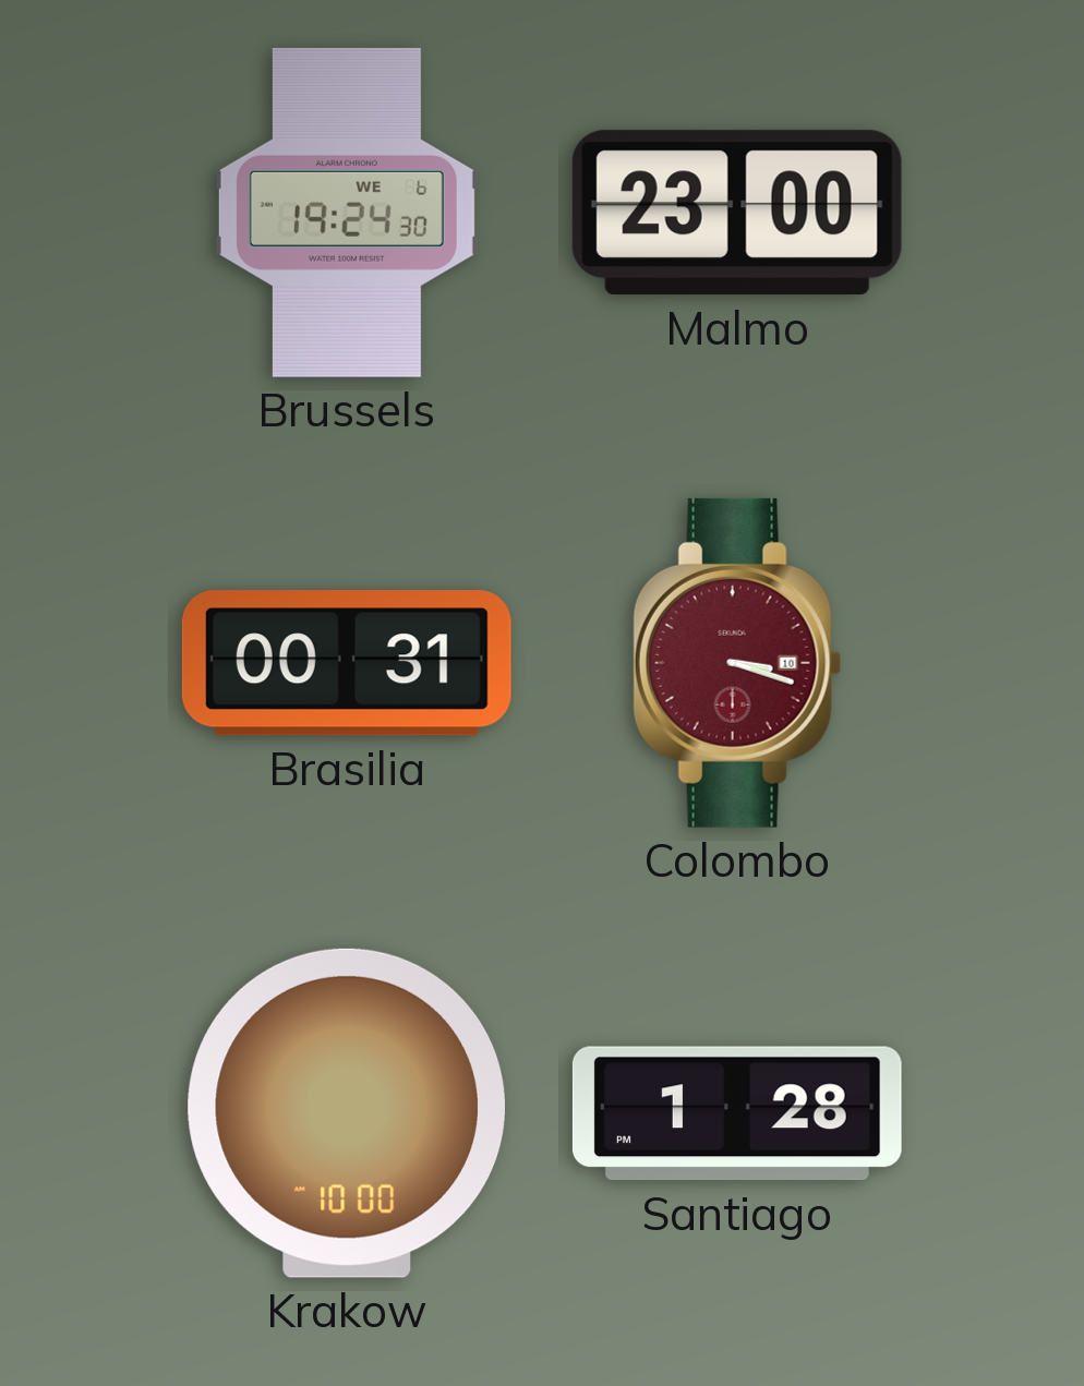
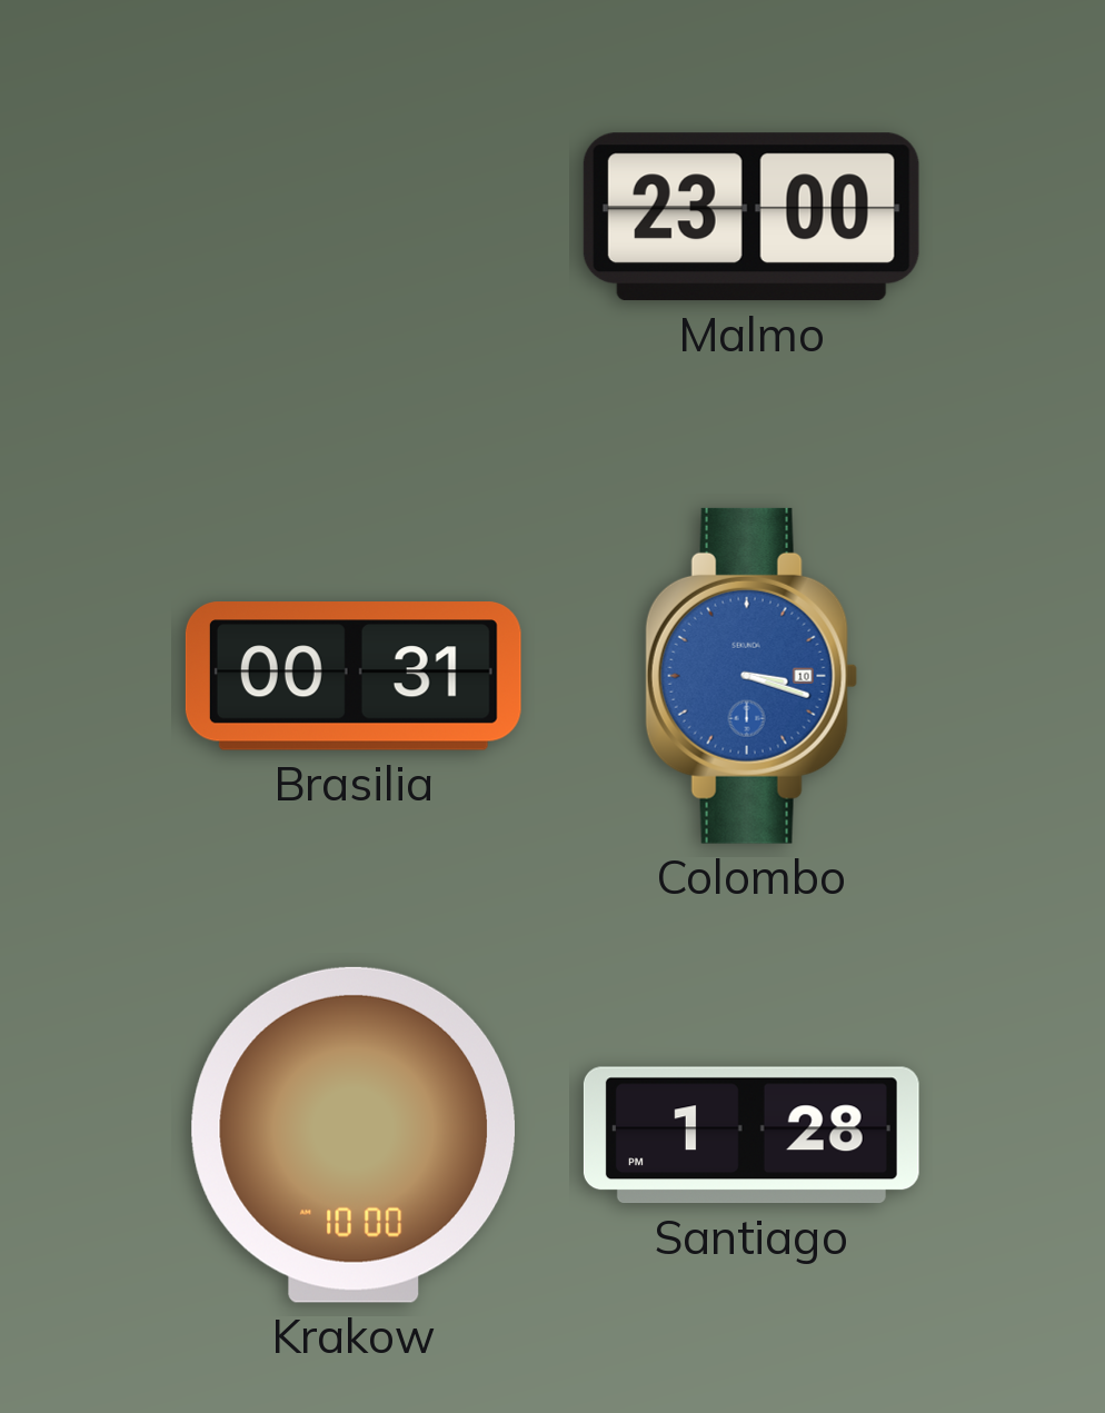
Brussels: 19:24 -> none (347, 213)
Colombo dial: burgundy -> blue (751, 676)
